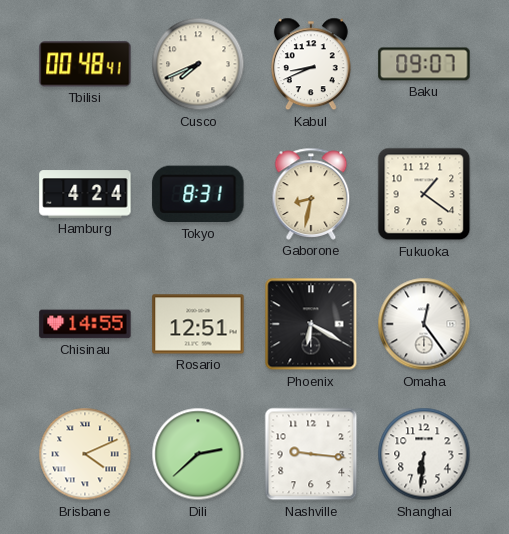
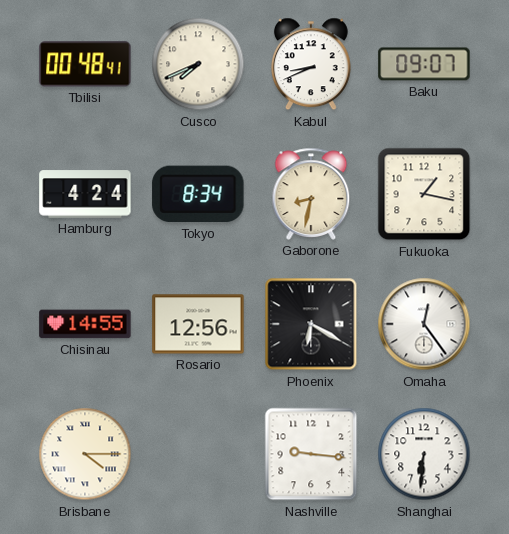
Tokyo: 8:31 -> 8:34 (198, 194)
Fukuoka: 1:21 -> 1:17 (424, 194)
Rosario: 12:51 -> 12:56 (198, 324)
Brisbane: 4:11 -> 4:15 (85, 454)
Dili: 2:38 -> none (198, 454)
